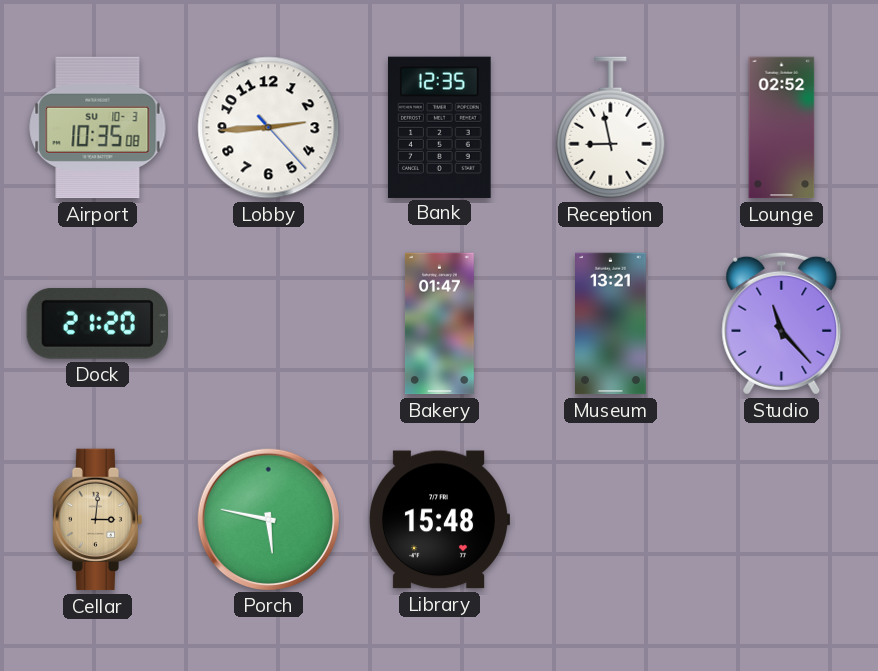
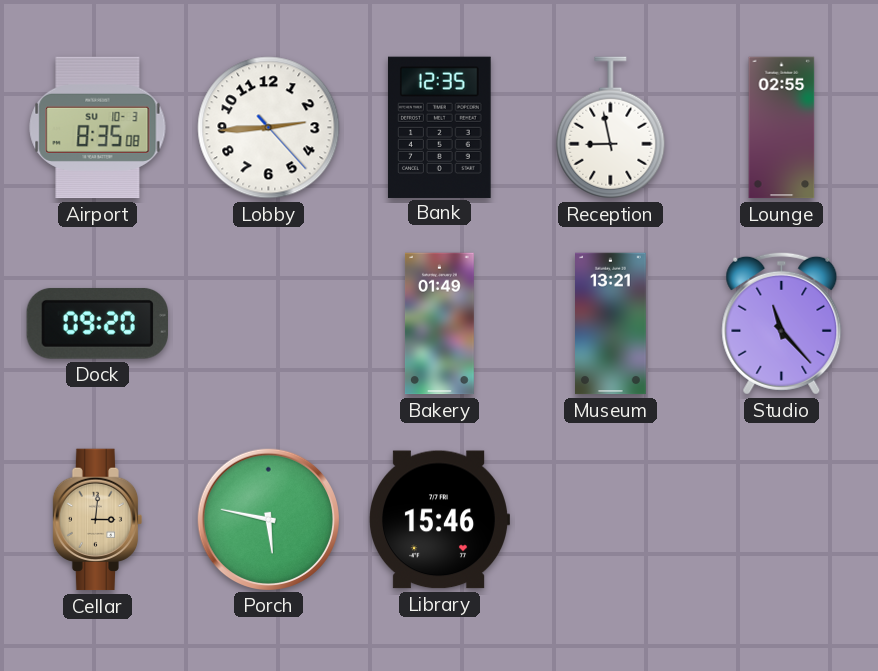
Airport: 10:35 -> 8:35 (98, 128)
Lounge: 02:52 -> 02:55 (782, 128)
Dock: 21:20 -> 09:20 (97, 323)
Bakery: 01:47 -> 01:49 (439, 324)
Library: 15:48 -> 15:46 (438, 520)
